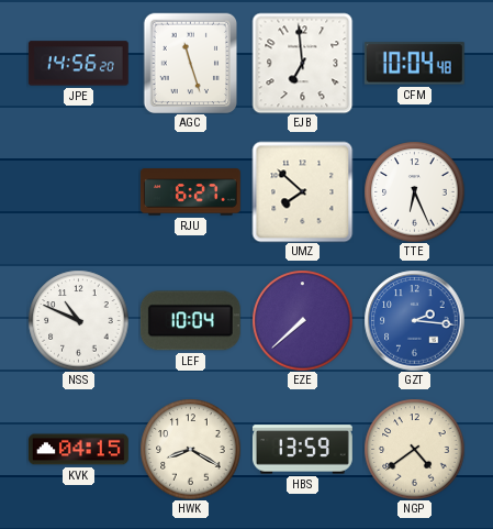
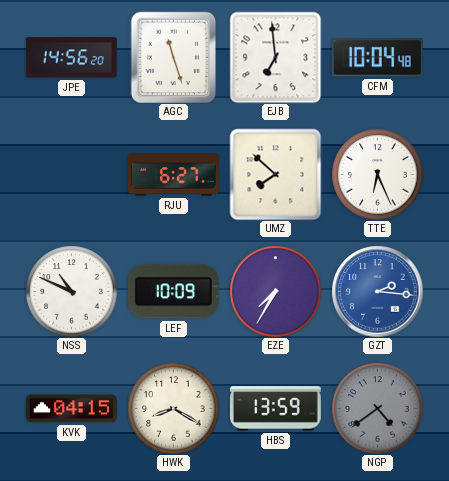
LEF: 10:04 -> 10:09 (173, 292)
EZE: 7:38 -> 7:35 (275, 291)
NGP dial: cream -> grey (377, 408)
